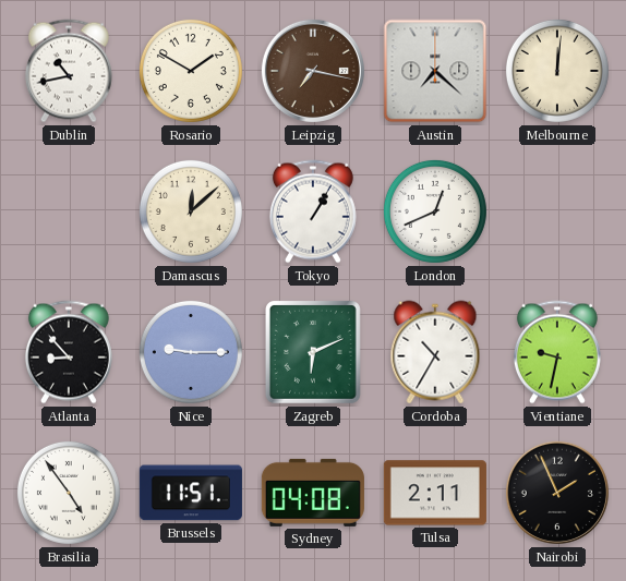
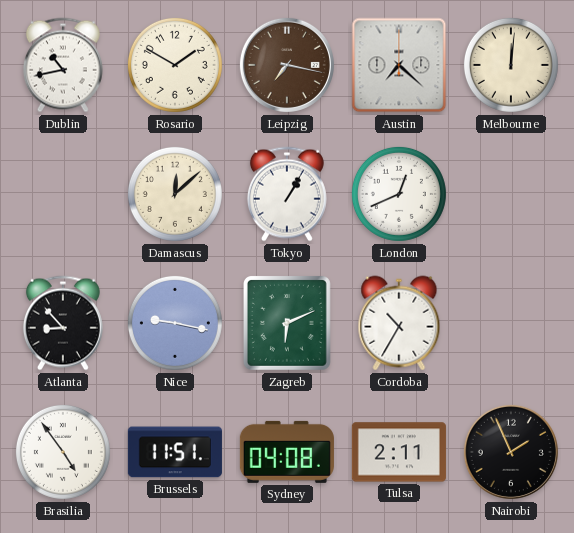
Nice: 9:15 -> 9:17 (175, 323)
Vientiane: 9:32 -> none (557, 352)
